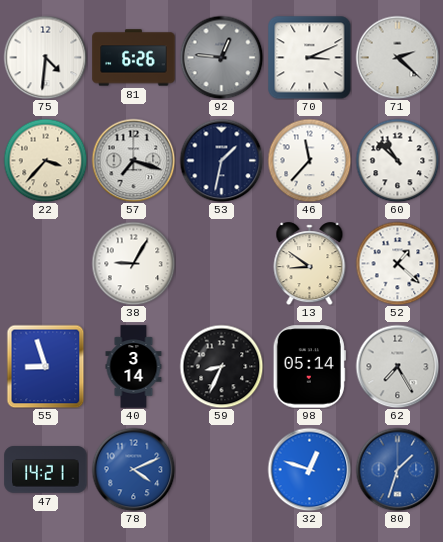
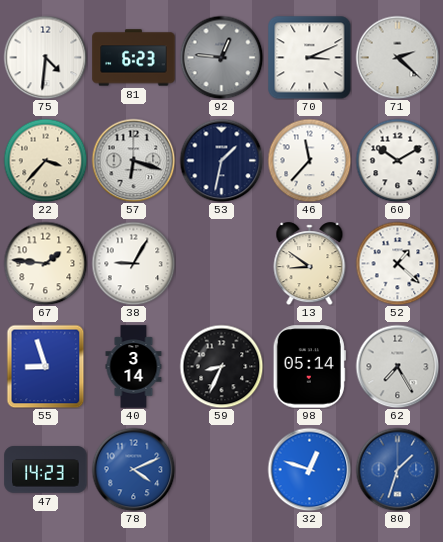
81: 6:26 -> 6:23 (134, 58)
57: 7:18 -> 6:18 (133, 160)
60: 10:52 -> 10:10 (397, 160)
67: none -> 1:46 (45, 263)
47: 14:21 -> 14:23 (46, 470)
